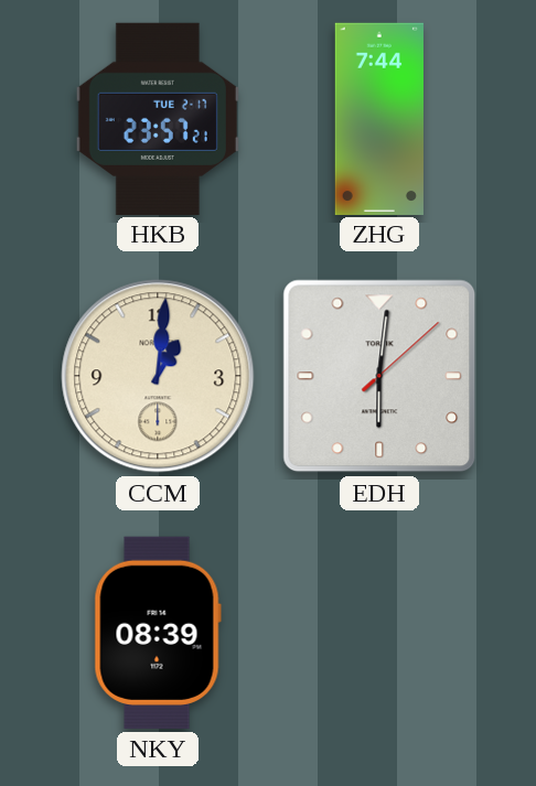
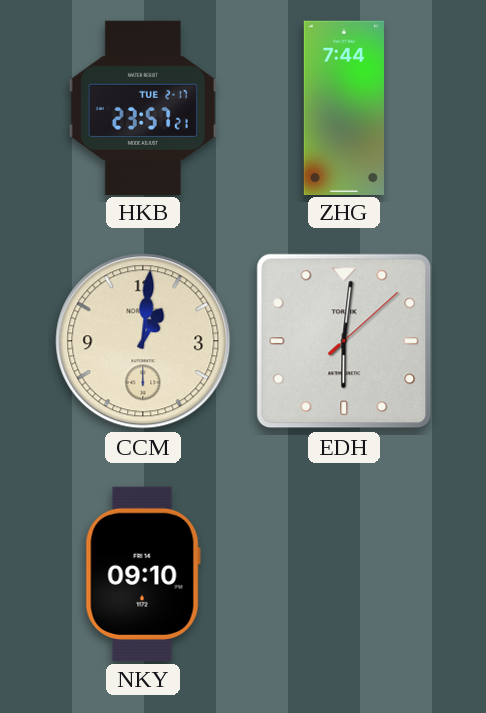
NKY: 08:39 -> 09:10 (143, 574)
